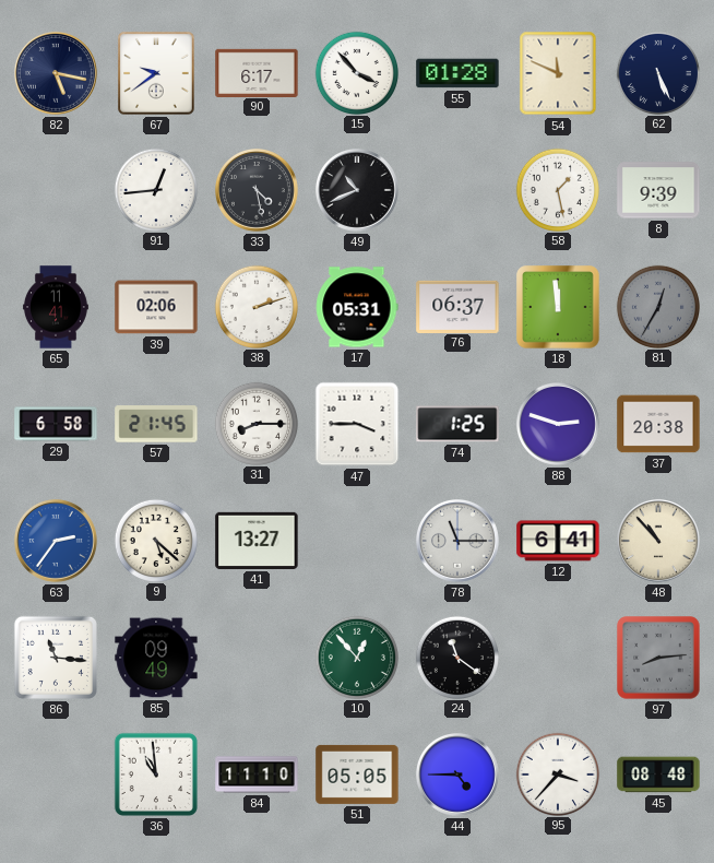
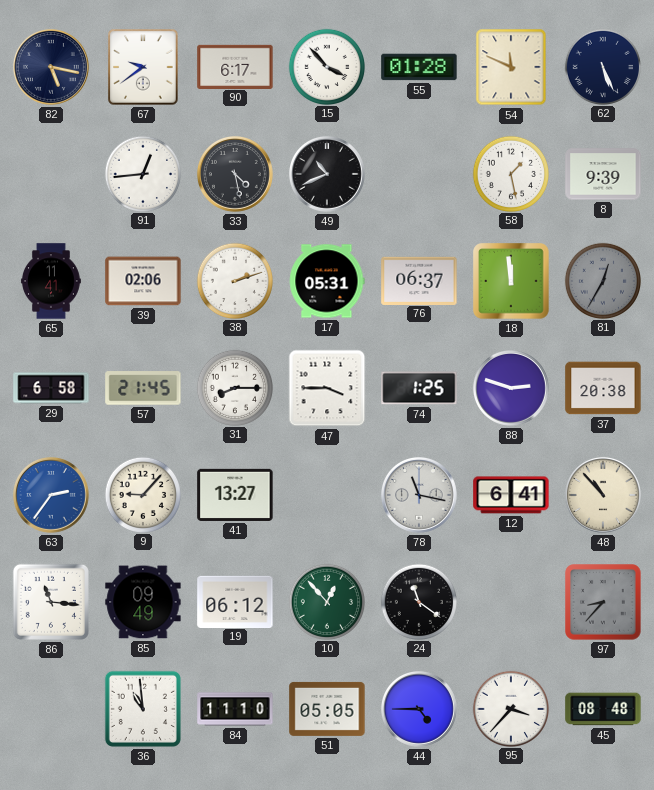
9: 5:22 -> 9:07 (142, 494)
78: 11:15 -> 11:17 (419, 495)
19: none -> 06:12 (235, 601)
97: 8:14 -> 8:37 (603, 602)
